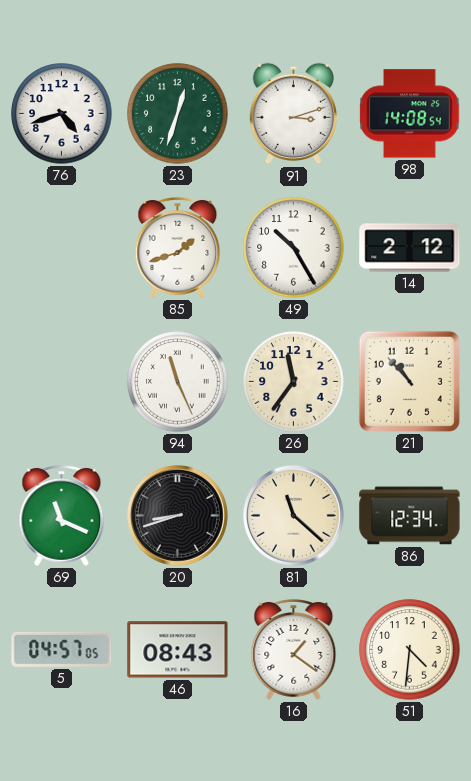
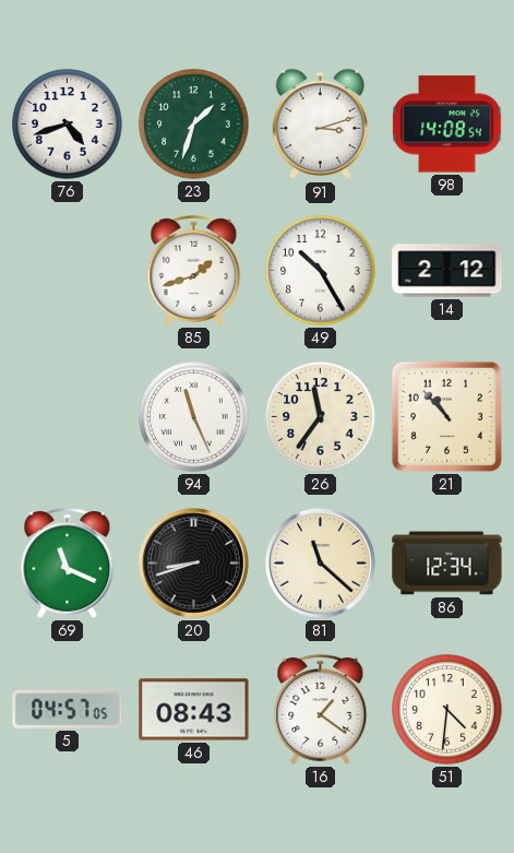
23: 12:33 -> 1:33 (194, 125)
